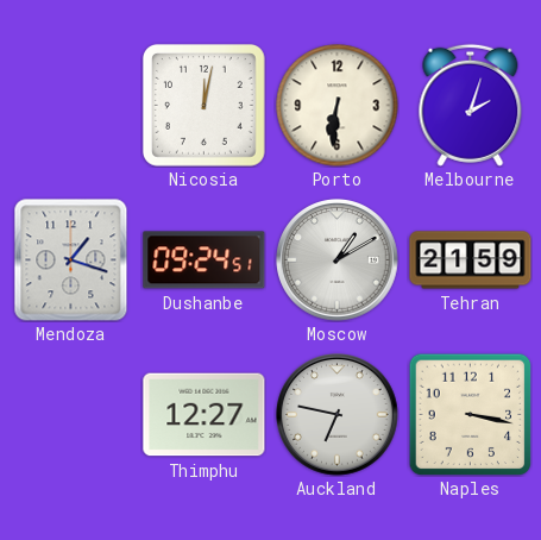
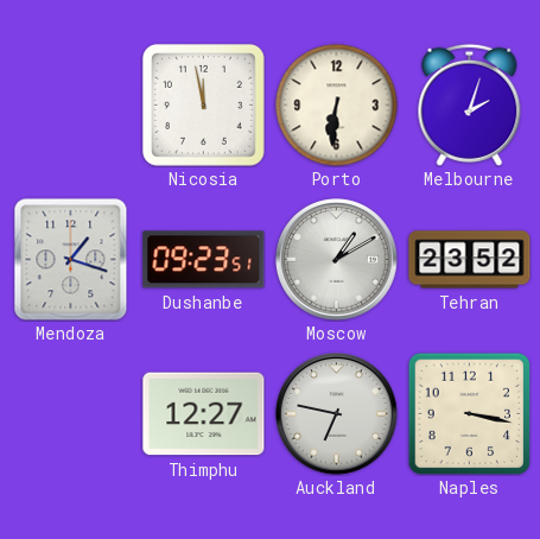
Nicosia: 12:02 -> 11:58 (203, 104)
Dushanbe: 09:24 -> 09:23 (204, 260)
Tehran: 21:59 -> 23:52 (470, 260)
